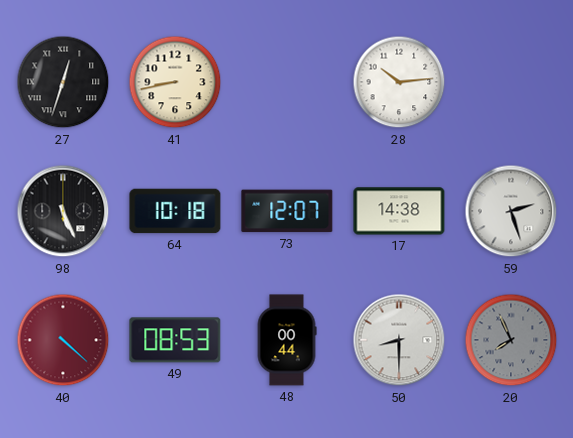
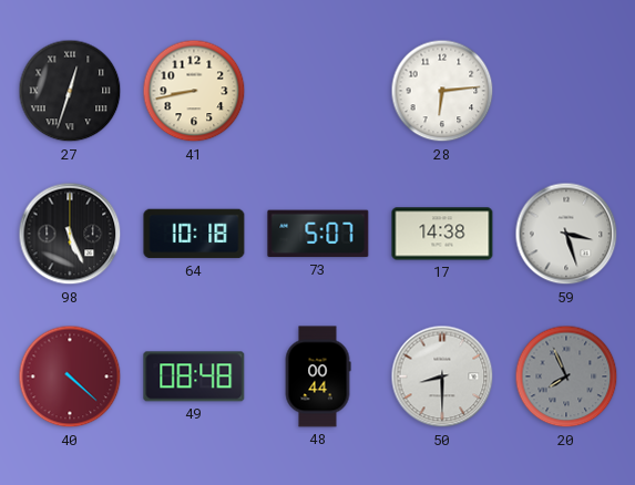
28: 10:14 -> 6:14 (442, 91)
73: 12:07 -> 5:07 (318, 234)
59: 2:27 -> 3:27 (566, 234)
49: 08:53 -> 08:48 (194, 376)
